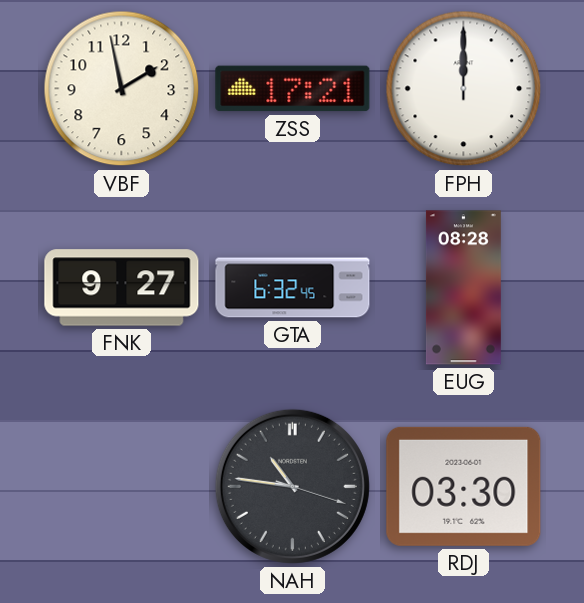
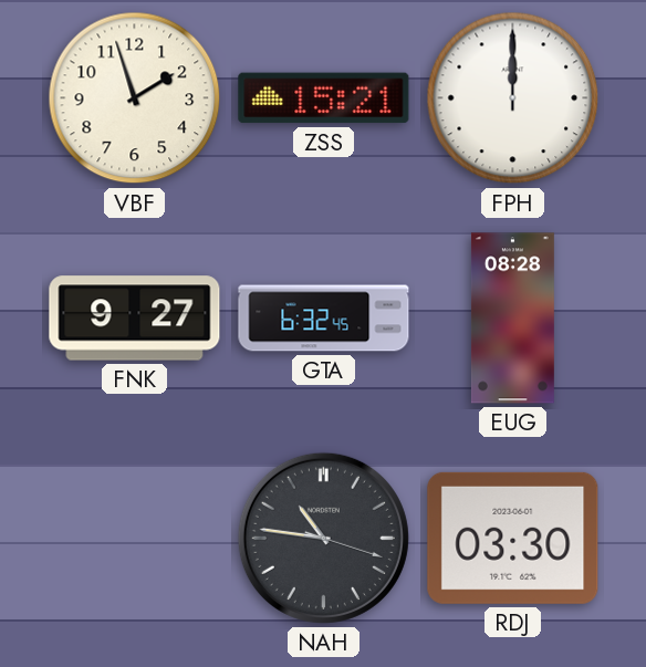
VBF: 1:58 -> 1:57 (135, 98)
ZSS: 17:21 -> 15:21 (324, 98)
